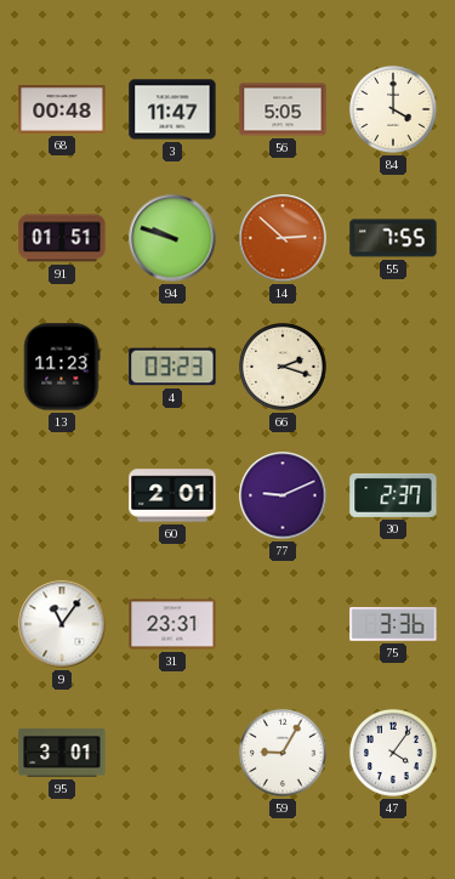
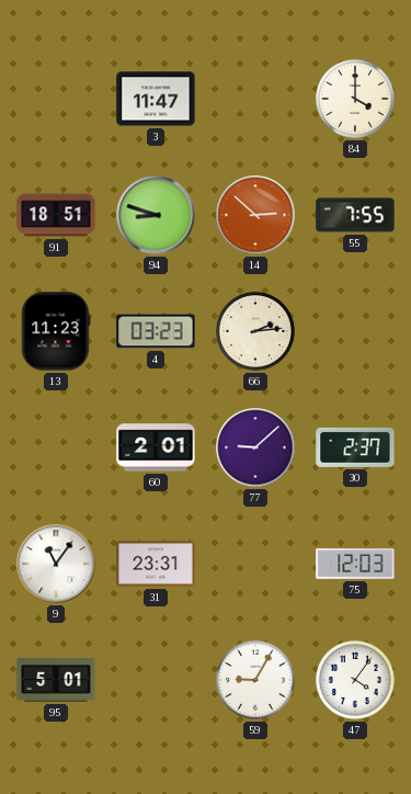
68: 00:48 -> none (62, 109)
56: 5:05 -> none (283, 109)
91: 01:51 -> 18:51 (56, 215)
94: 9:48 -> 8:48 (156, 215)
66: 2:18 -> 2:14 (255, 331)
77: 9:11 -> 9:08 (255, 447)
75: 3:36 -> 12:03 (355, 564)
95: 3:01 -> 5:01 (56, 680)
